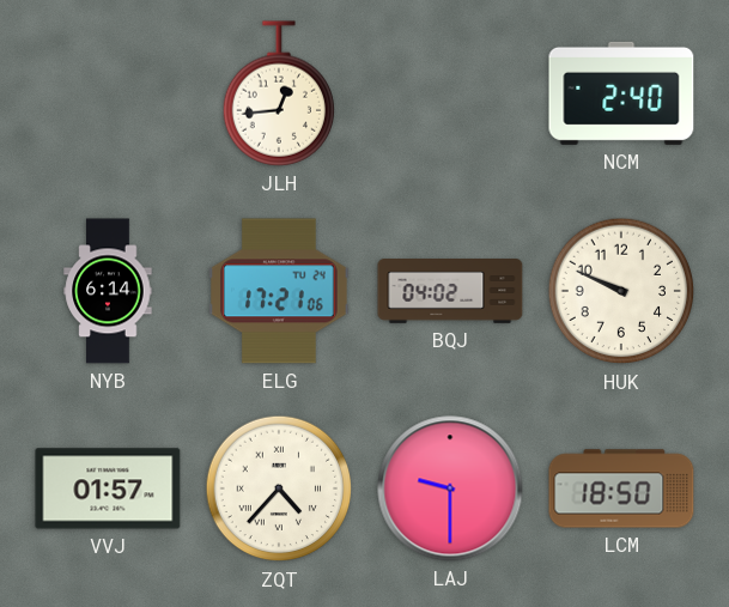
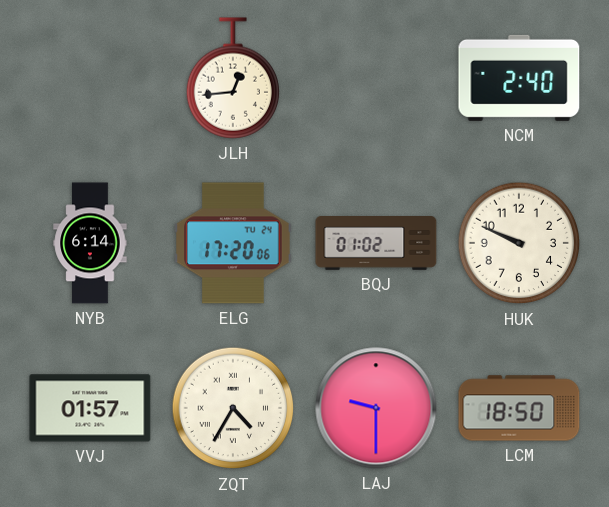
ELG: 17:21 -> 17:20 (234, 243)
BQJ: 04:02 -> 01:02 (376, 243)
ZQT: 4:37 -> 4:35 (233, 408)
